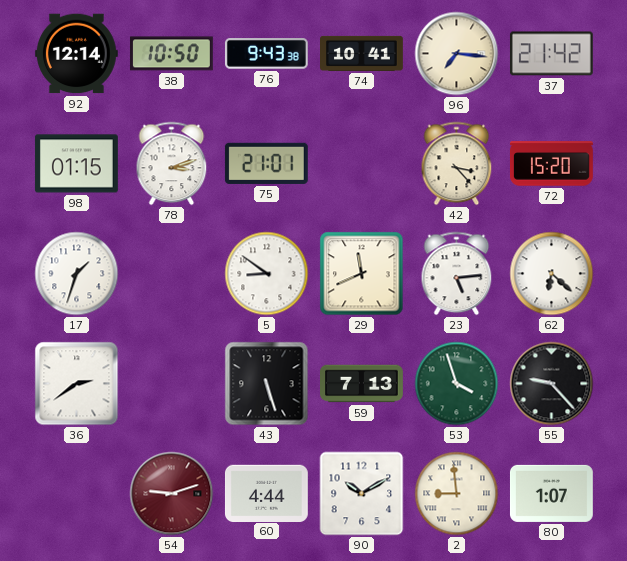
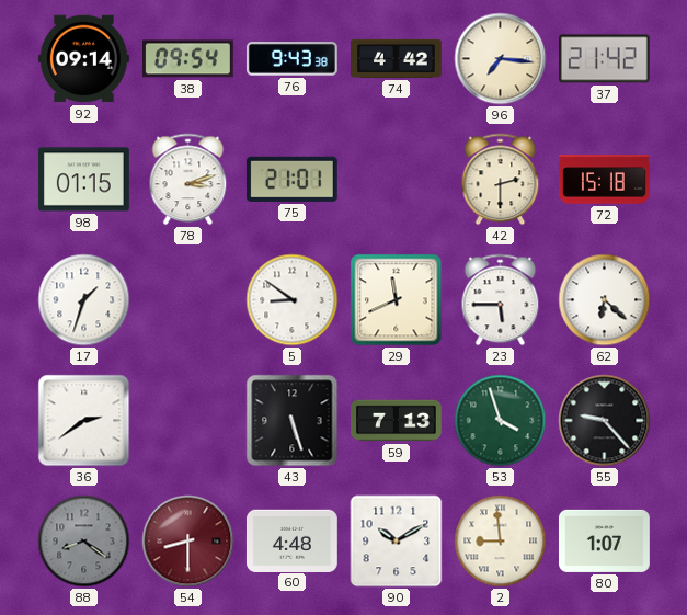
92: 12:14 -> 09:14 (83, 59)
38: 10:50 -> 09:54 (187, 59)
74: 10:41 -> 4:42 (397, 58)
42: 3:23 -> 2:30 (501, 180)
72: 15:20 -> 15:18 (604, 180)
23: 5:14 -> 5:45 (501, 300)
88: none -> 8:21 (84, 542)
54: 9:12 -> 8:30 (188, 542)
60: 4:44 -> 4:48 (291, 540)
